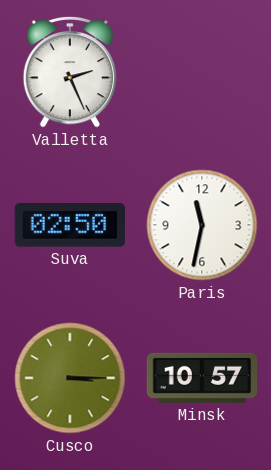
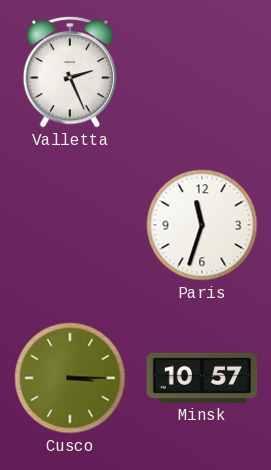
Suva: 02:50 -> none (69, 225)
Paris: 11:32 -> 11:33 (202, 225)
